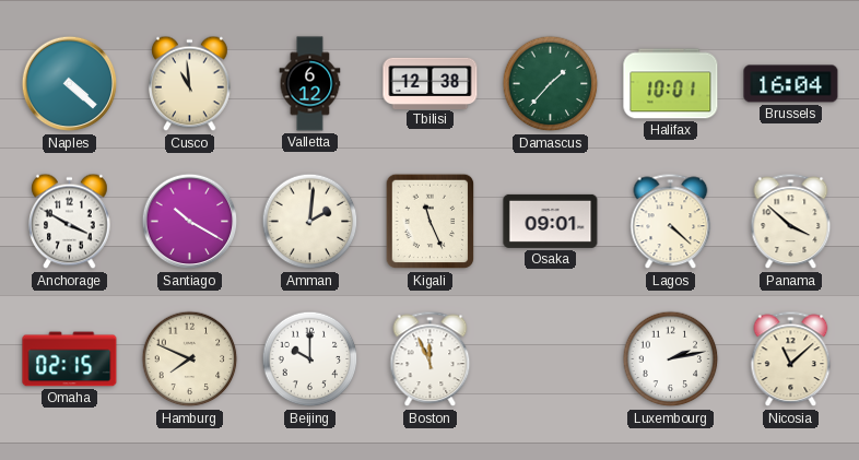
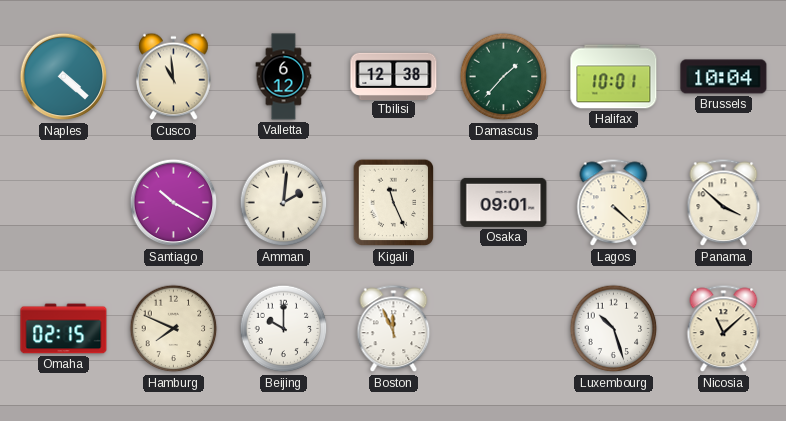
Brussels: 16:04 -> 10:04 (724, 77)
Anchorage: 3:50 -> none (70, 222)
Luxembourg: 2:13 -> 10:27 (614, 329)
